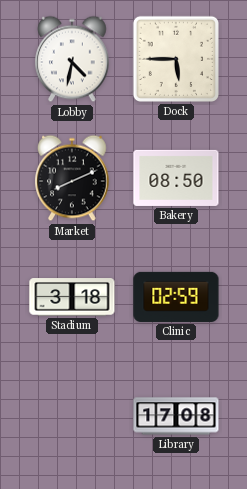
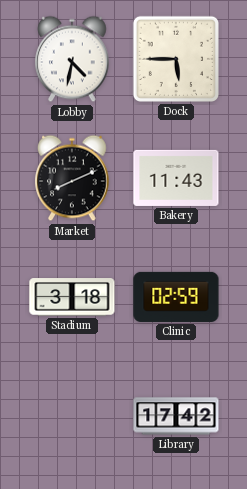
Bakery: 08:50 -> 11:43 (176, 178)
Library: 17:08 -> 17:42 (176, 416)
